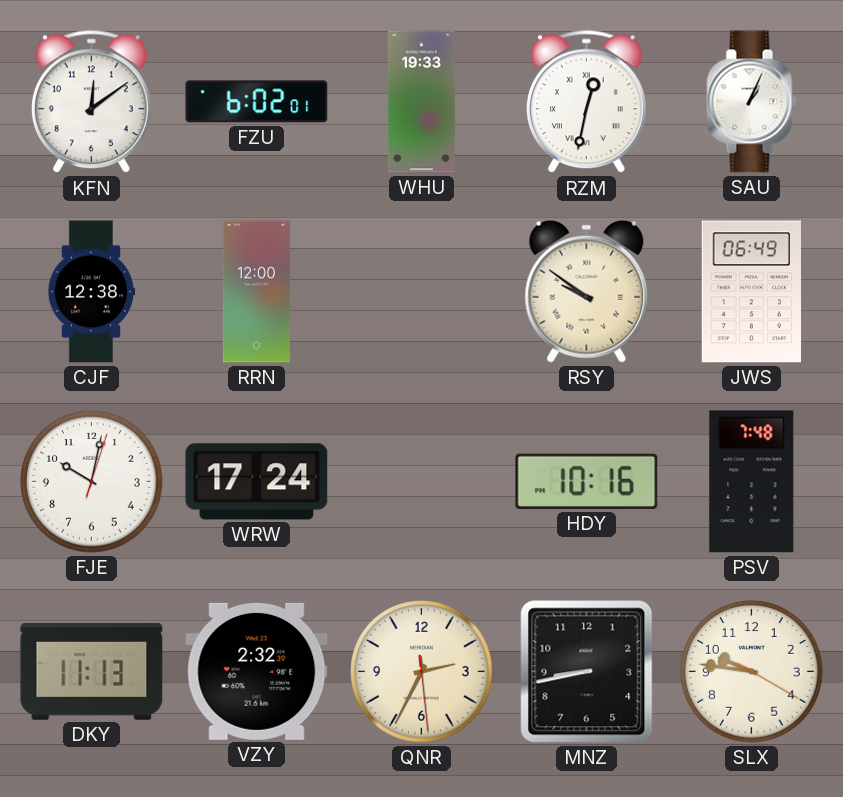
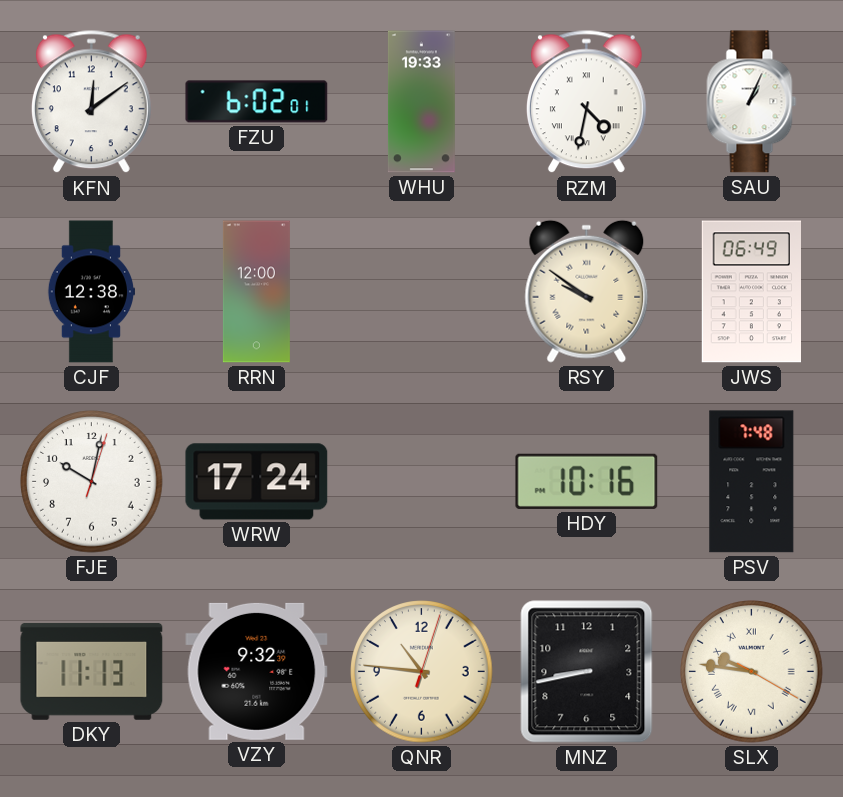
RZM: 12:32 -> 4:32 (586, 102)
VZY: 2:32 -> 9:32 (257, 671)
QNR: 2:34 -> 10:46 (422, 672)
SLX numerals: Arabic -> Roman (752, 672)
